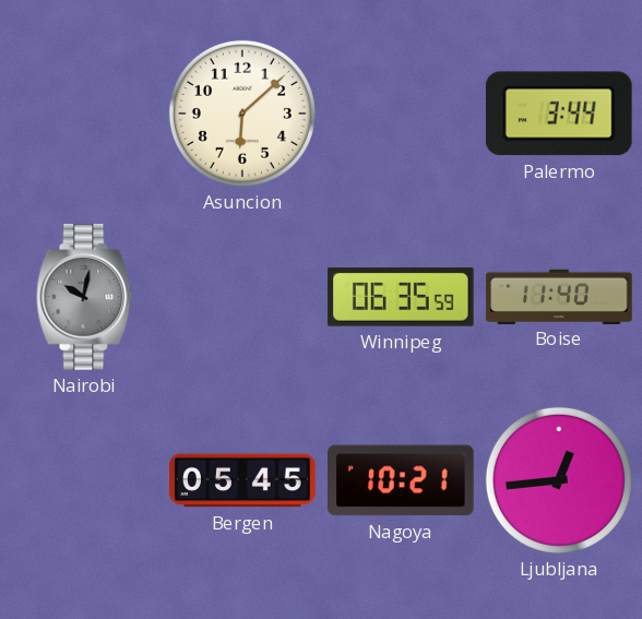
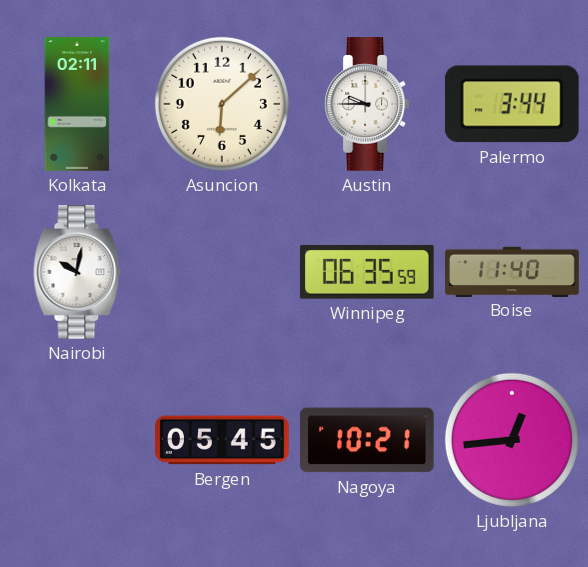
Kolkata: none -> 02:11 (77, 104)
Austin: none -> 9:45 (367, 104)
Nairobi dial: grey -> white (77, 272)
